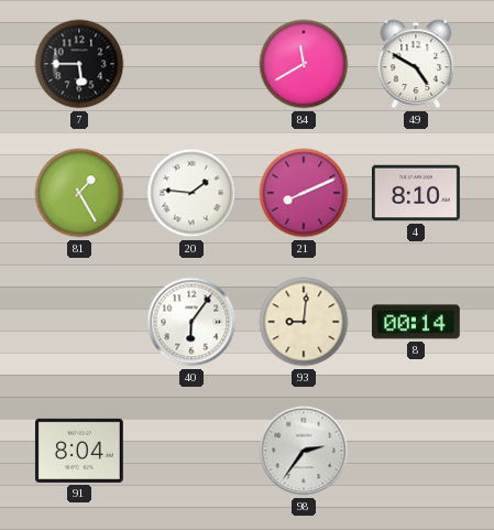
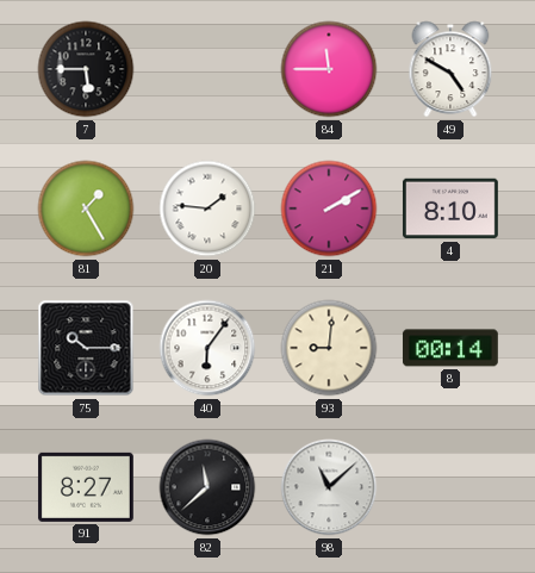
84: 11:40 -> 11:45 (329, 69)
21: 8:11 -> 2:10 (329, 208)
75: none -> 10:15 (86, 348)
91: 8:04 -> 8:27 (86, 487)
82: none -> 11:38 (207, 487)
98: 2:36 -> 11:08 (329, 487)
